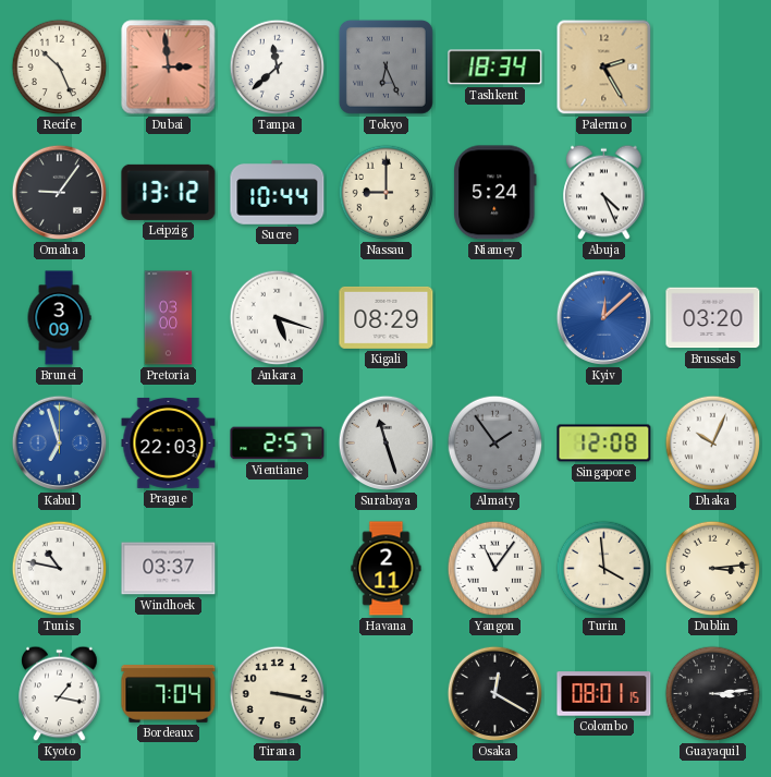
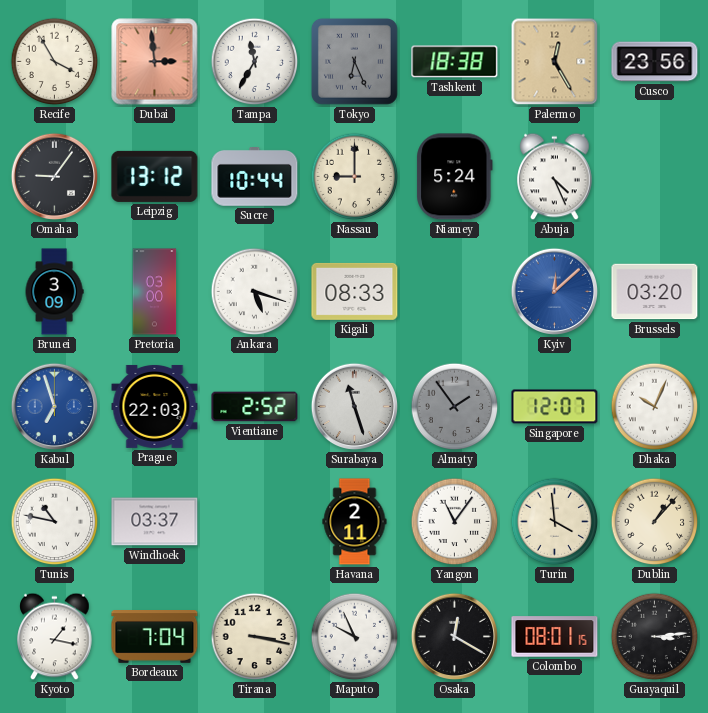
Recife: 10:26 -> 3:55 (55, 62)
Tampa: 11:38 -> 11:35 (255, 62)
Tashkent: 18:34 -> 18:38 (455, 62)
Palermo: 2:25 -> 12:25 (555, 62)
Cusco: none -> 23:56 (655, 62)
Kigali: 08:29 -> 08:33 (355, 291)
Vientiane: 2:57 -> 2:52 (255, 407)
Singapore: 12:08 -> 12:07 (555, 407)
Dublin: 3:14 -> 1:07 (655, 522)
Maputo: none -> 9:56 (355, 637)
